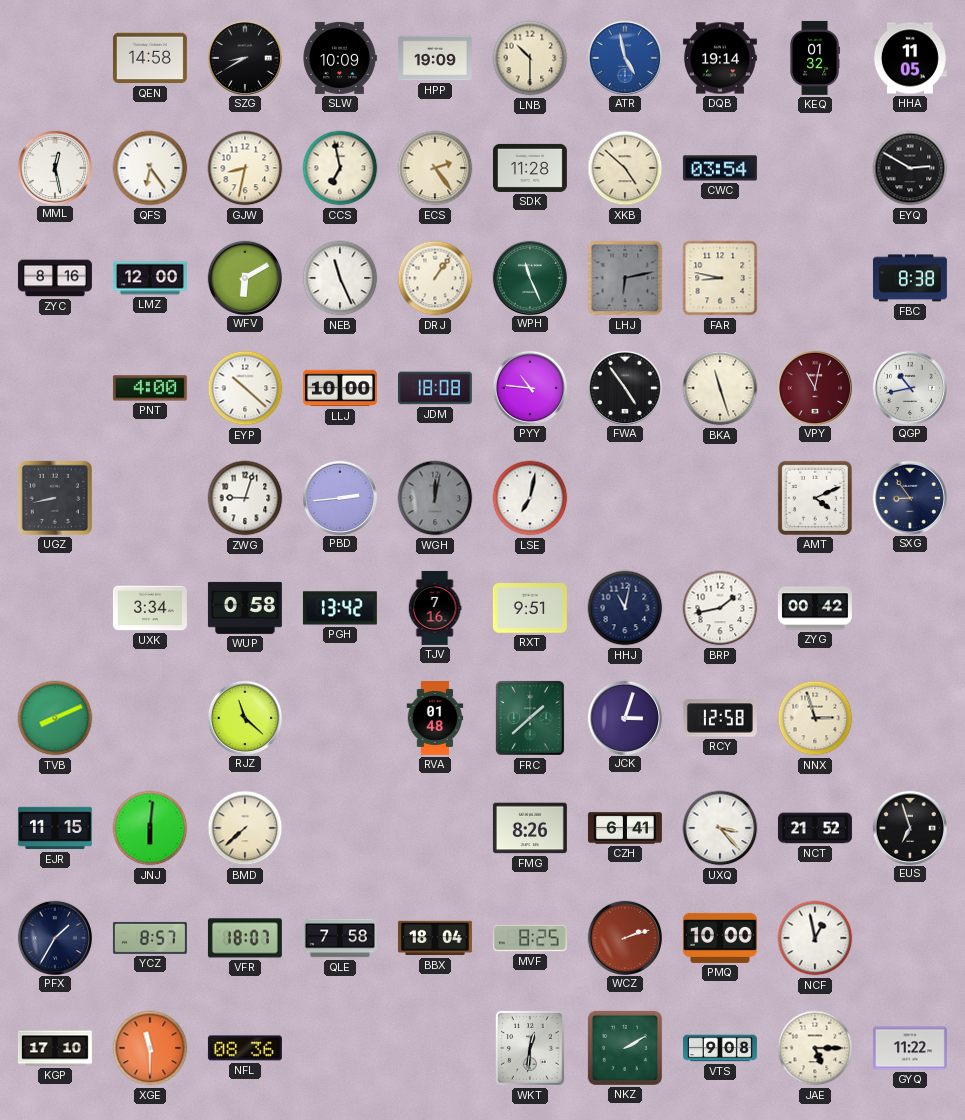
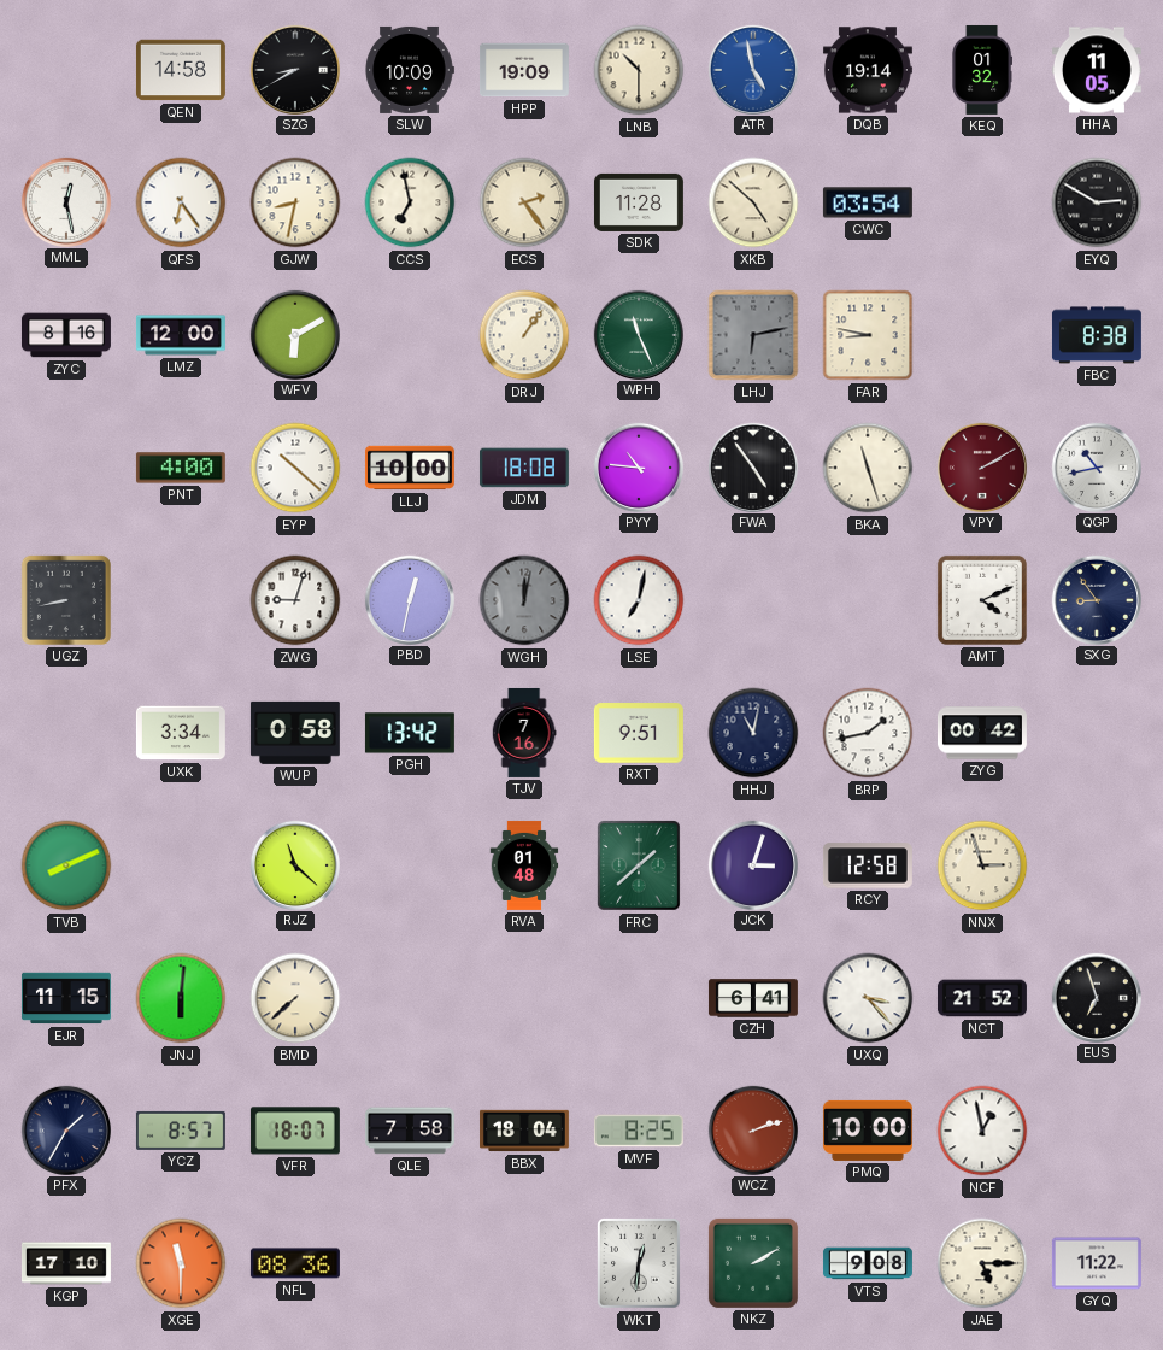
NEB: 11:26 -> none (340, 278)
VPY: 11:02 -> 2:10 (981, 466)
PBD: 2:44 -> 12:32 (409, 599)
FMG: 8:26 -> none (530, 828)
